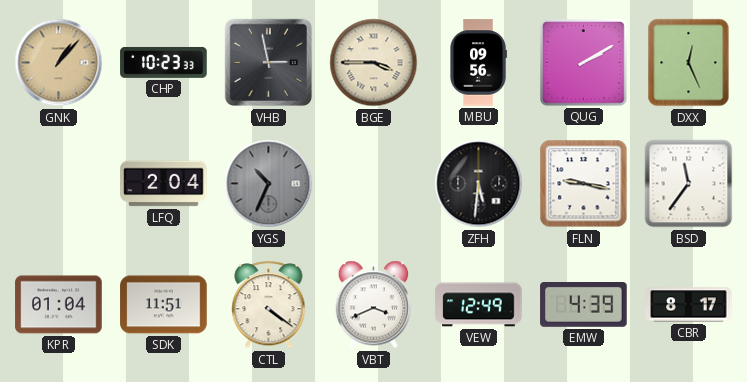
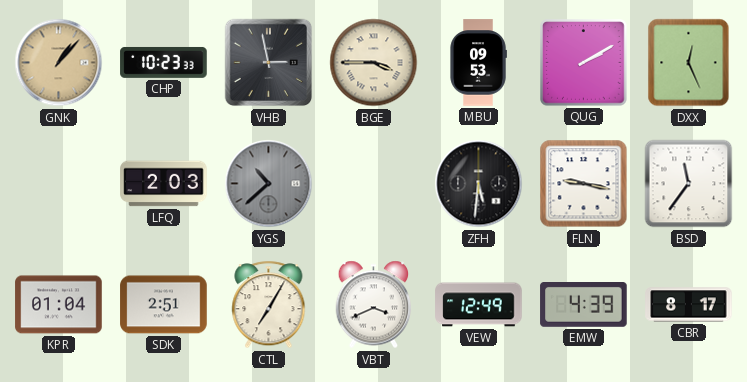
MBU: 09:56 -> 09:53 (478, 63)
LFQ: 2:04 -> 2:03 (164, 184)
YGS: 10:34 -> 10:38 (269, 184)
SDK: 11:51 -> 2:51 (164, 305)
CTL: 4:21 -> 7:05 (269, 305)
